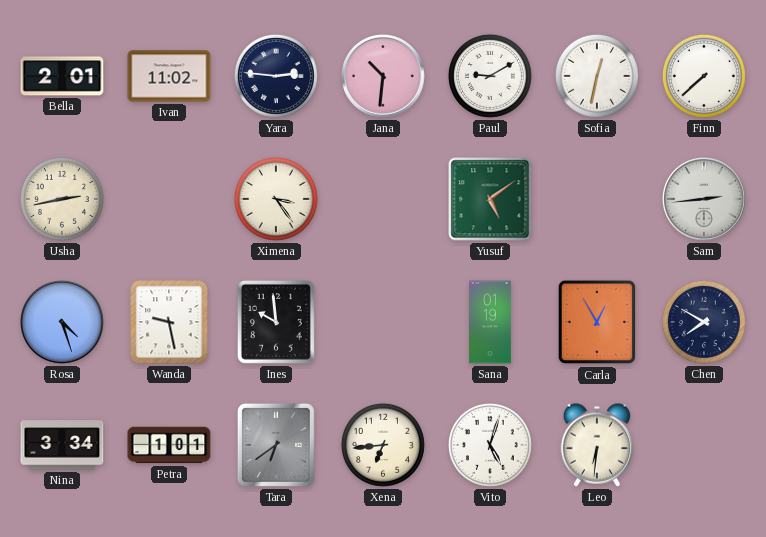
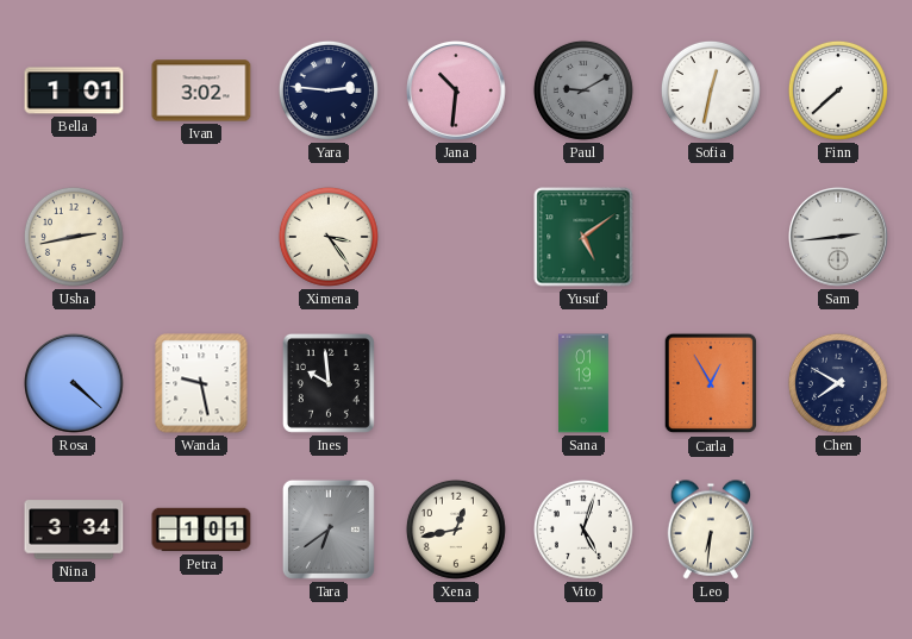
Bella: 2:01 -> 1:01 (74, 90)
Ivan: 11:02 -> 3:02 (201, 90)
Paul dial: white -> grey (583, 90)
Rosa: 4:27 -> 4:22 (75, 384)
Xena: 6:44 -> 12:43 (456, 530)
